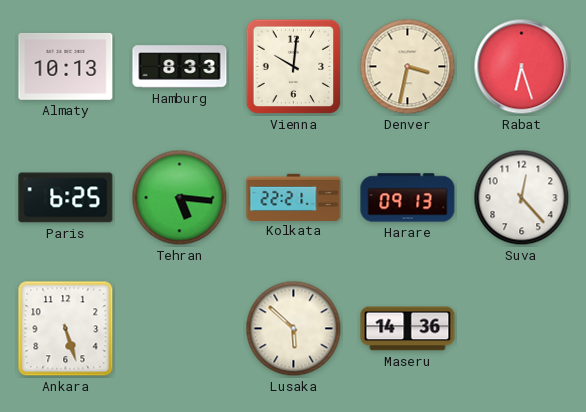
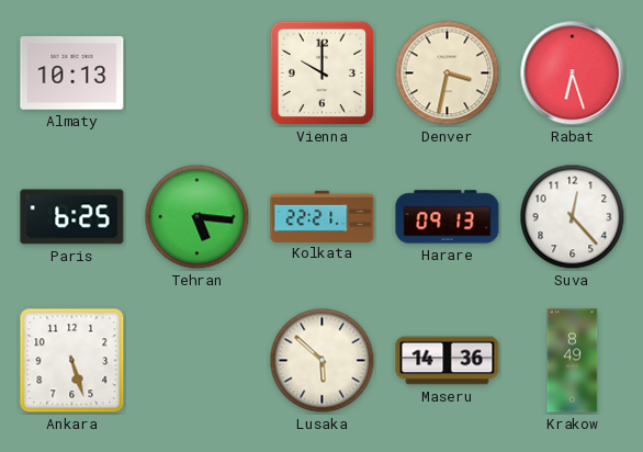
Hamburg: 8:33 -> none (180, 67)
Vienna: 10:01 -> 10:00 (323, 74)
Krakow: none -> 8:49 (573, 361)
